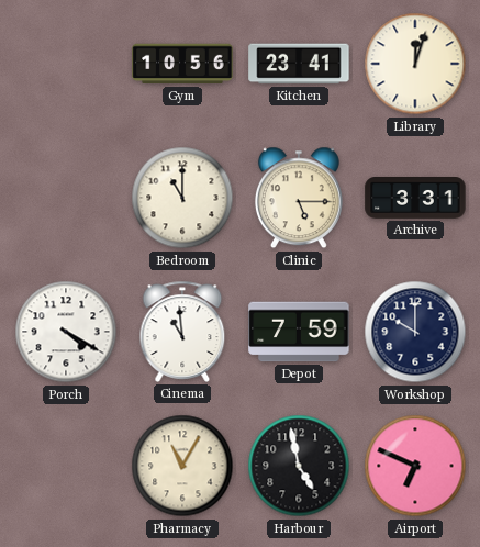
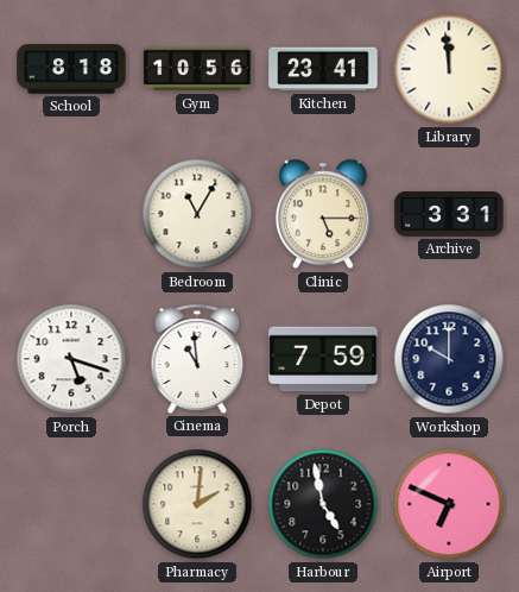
School: none -> 8:18 (71, 69)
Library: 12:03 -> 11:59 (449, 69)
Bedroom: 11:00 -> 11:05 (197, 214)
Porch: 4:20 -> 5:18 (71, 359)
Pharmacy: 11:05 -> 2:01 (197, 504)
